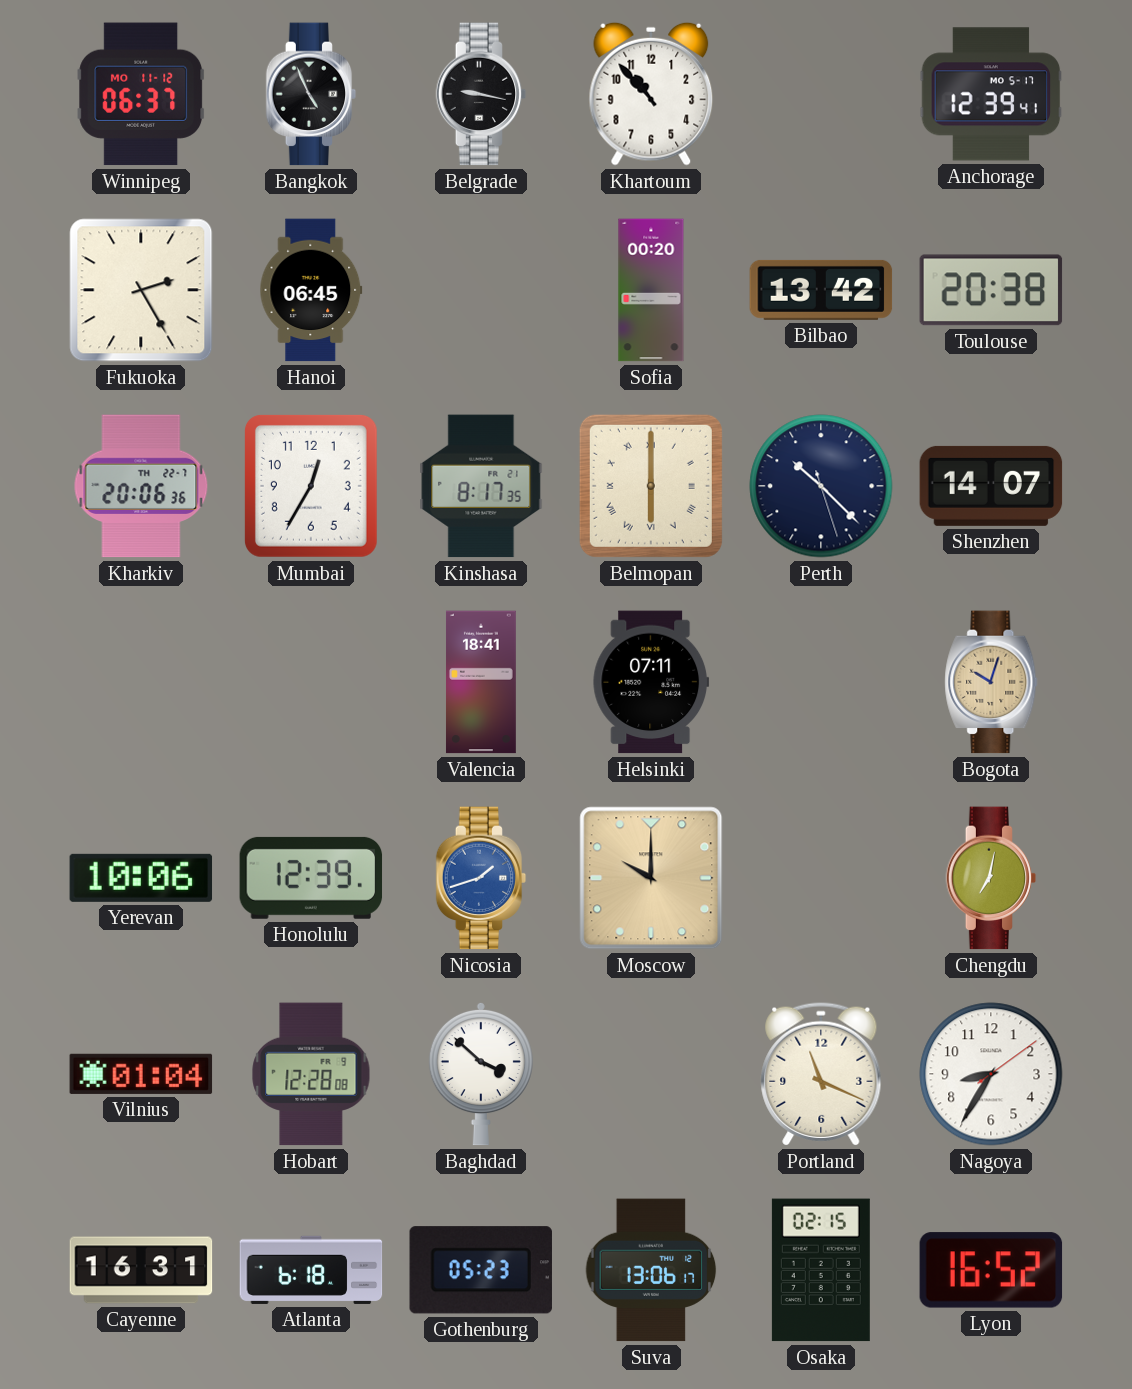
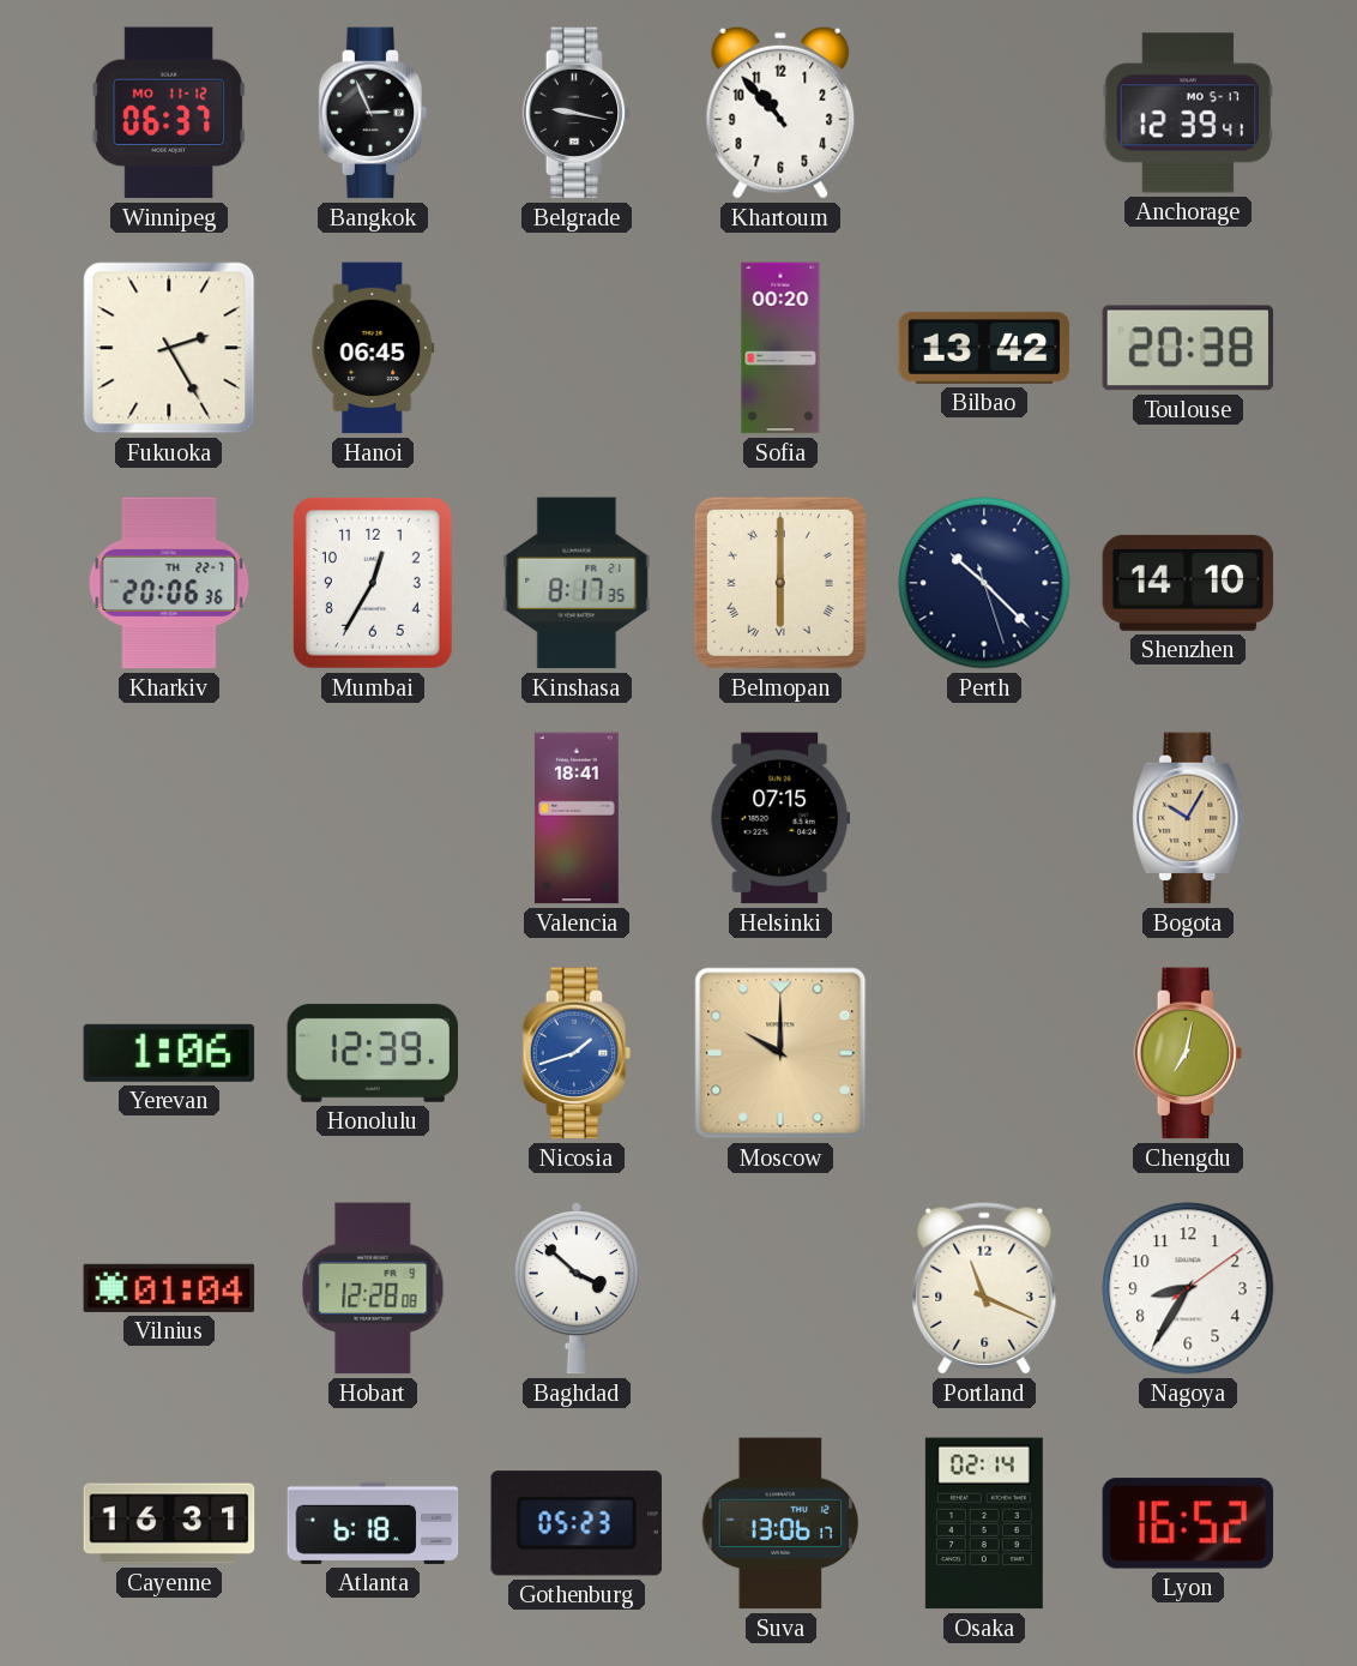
Bangkok: 4:56 -> 2:56 (373, 113)
Shenzhen: 14:07 -> 14:10 (1188, 583)
Helsinki: 07:11 -> 07:15 (780, 818)
Bogota: 10:03 -> 10:05 (1188, 818)
Yerevan: 10:06 -> 1:06 (169, 1053)
Osaka: 02:15 -> 02:14 (984, 1523)
